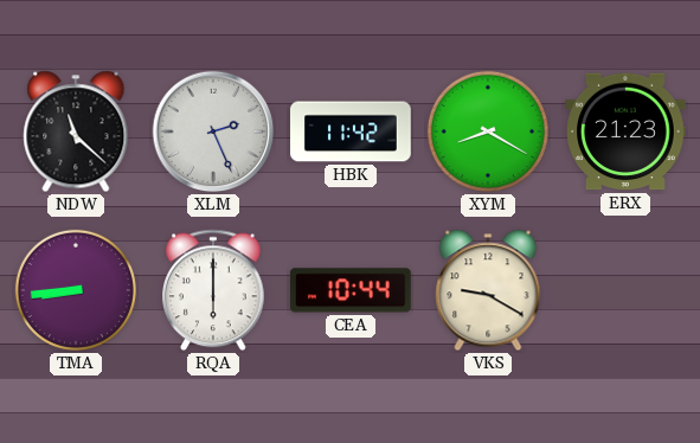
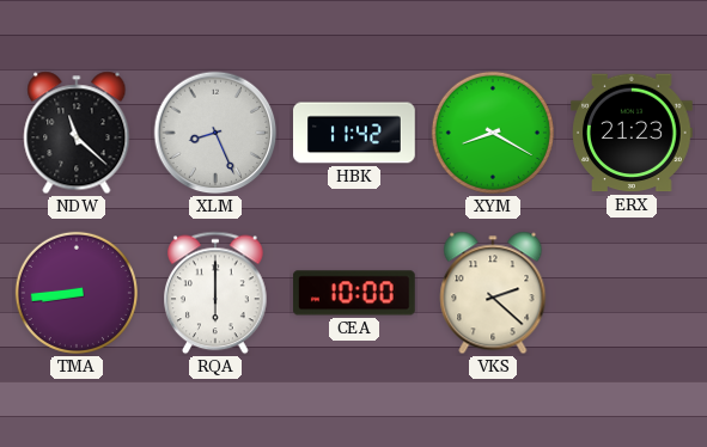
XLM: 2:26 -> 8:26 (215, 133)
CEA: 10:44 -> 10:00 (354, 293)
VKS: 9:20 -> 2:22 (493, 293)
